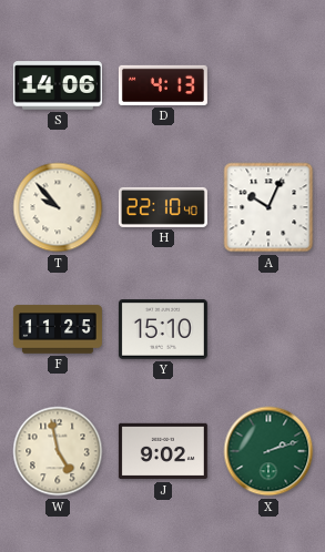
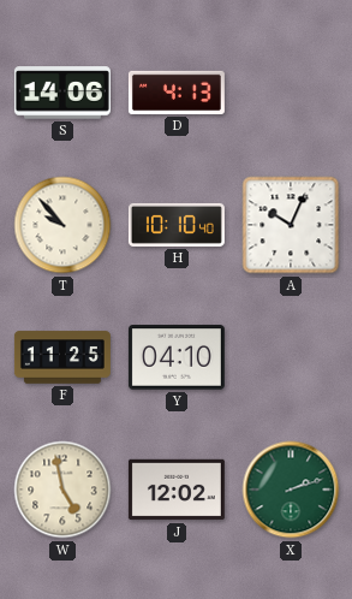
H: 22:10 -> 10:10 (177, 225)
Y: 15:10 -> 04:10 (177, 357)
J: 9:02 -> 12:02 (177, 490)
